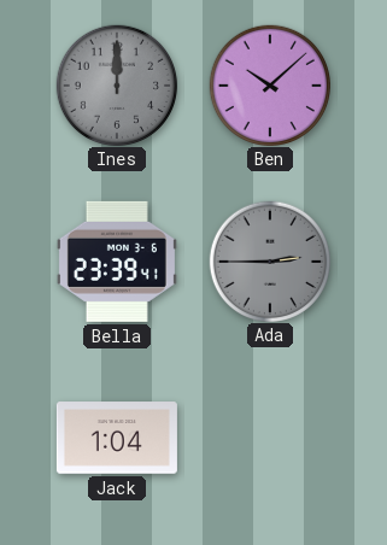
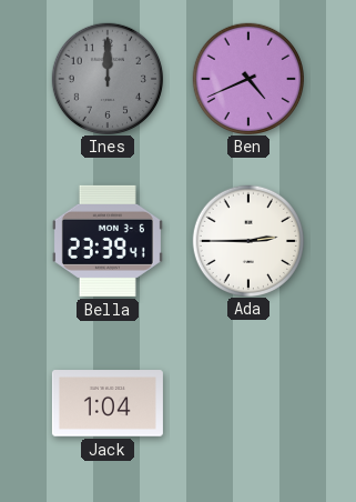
Ben: 10:08 -> 4:41 (247, 78)
Ada dial: grey -> white (247, 240)
